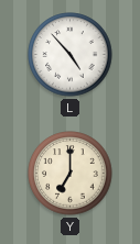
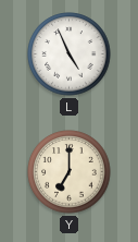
L: 4:53 -> 4:56 (70, 55)
